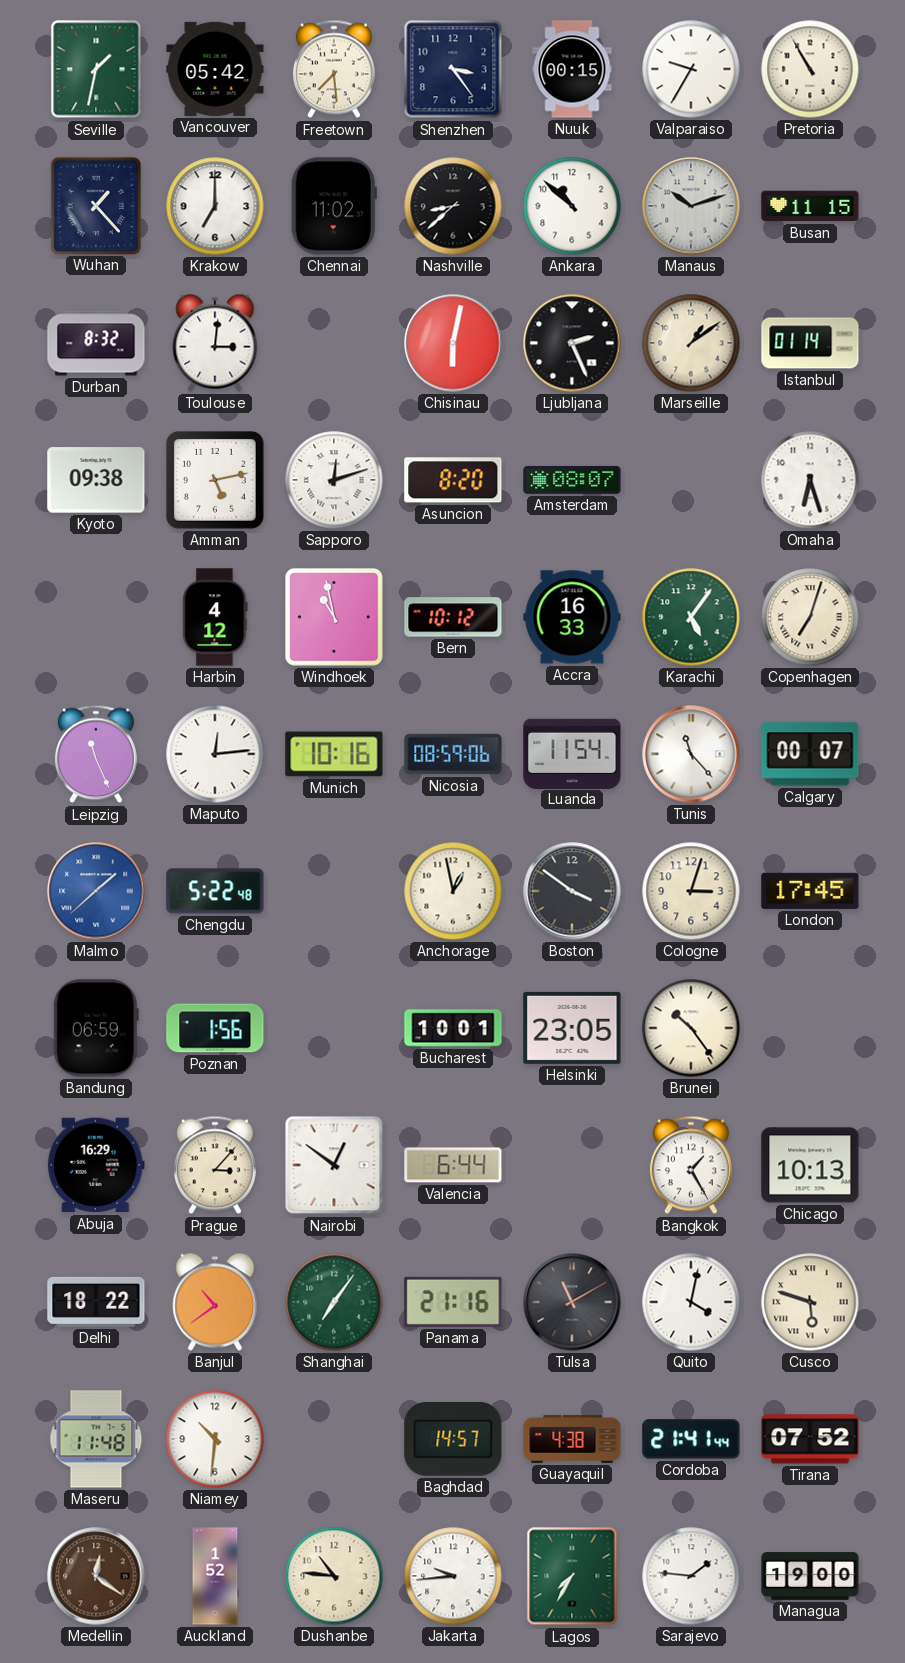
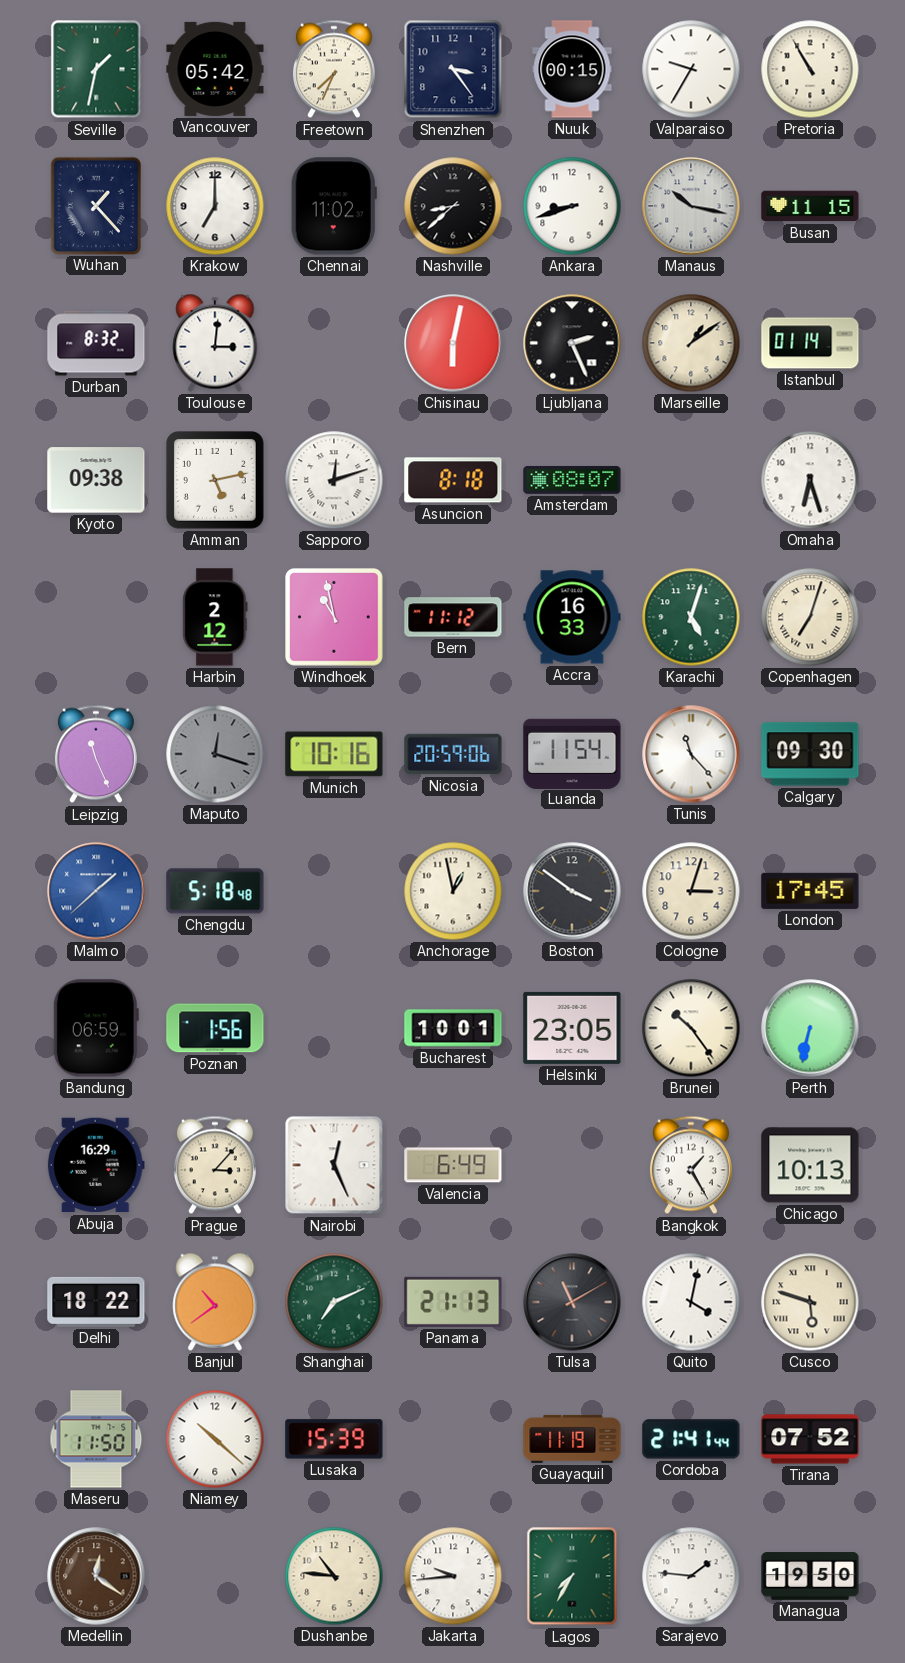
Freetown: 7:29 -> 7:34 (334, 69)
Ankara: 10:52 -> 8:42 (572, 206)
Manaus: 10:12 -> 10:17 (691, 206)
Asuncion: 8:20 -> 8:18 (453, 480)
Harbin: 4:12 -> 2:12 (215, 617)
Bern: 10:12 -> 11:12 (453, 617)
Karachi: 5:06 -> 5:03 (691, 617)
Maputo: 12:14 -> 12:18 (215, 754)
Maputo dial: white -> grey (215, 754)
Nicosia: 08:59 -> 20:59 (453, 754)
Calgary: 00:07 -> 09:30 (810, 754)
Chengdu: 5:22 -> 5:18 (215, 891)
Perth: none -> 6:32 (810, 1028)
Nairobi: 12:51 -> 12:26 (334, 1165)
Valencia: 6:44 -> 6:49 (453, 1165)
Shanghai: 7:06 -> 7:11 (334, 1302)
Panama: 21:16 -> 21:13 (453, 1302)
Maseru: 11:48 -> 11:50 (96, 1439)
Niamey: 10:31 -> 10:22 (215, 1439)
Lusaka: none -> 15:39 (334, 1439)
Baghdad: 14:57 -> none (453, 1439)
Guayaquil: 4:38 -> 11:19 (572, 1439)
Auckland: 1:52 -> none (215, 1576)
Managua: 19:00 -> 19:50 (810, 1576)
